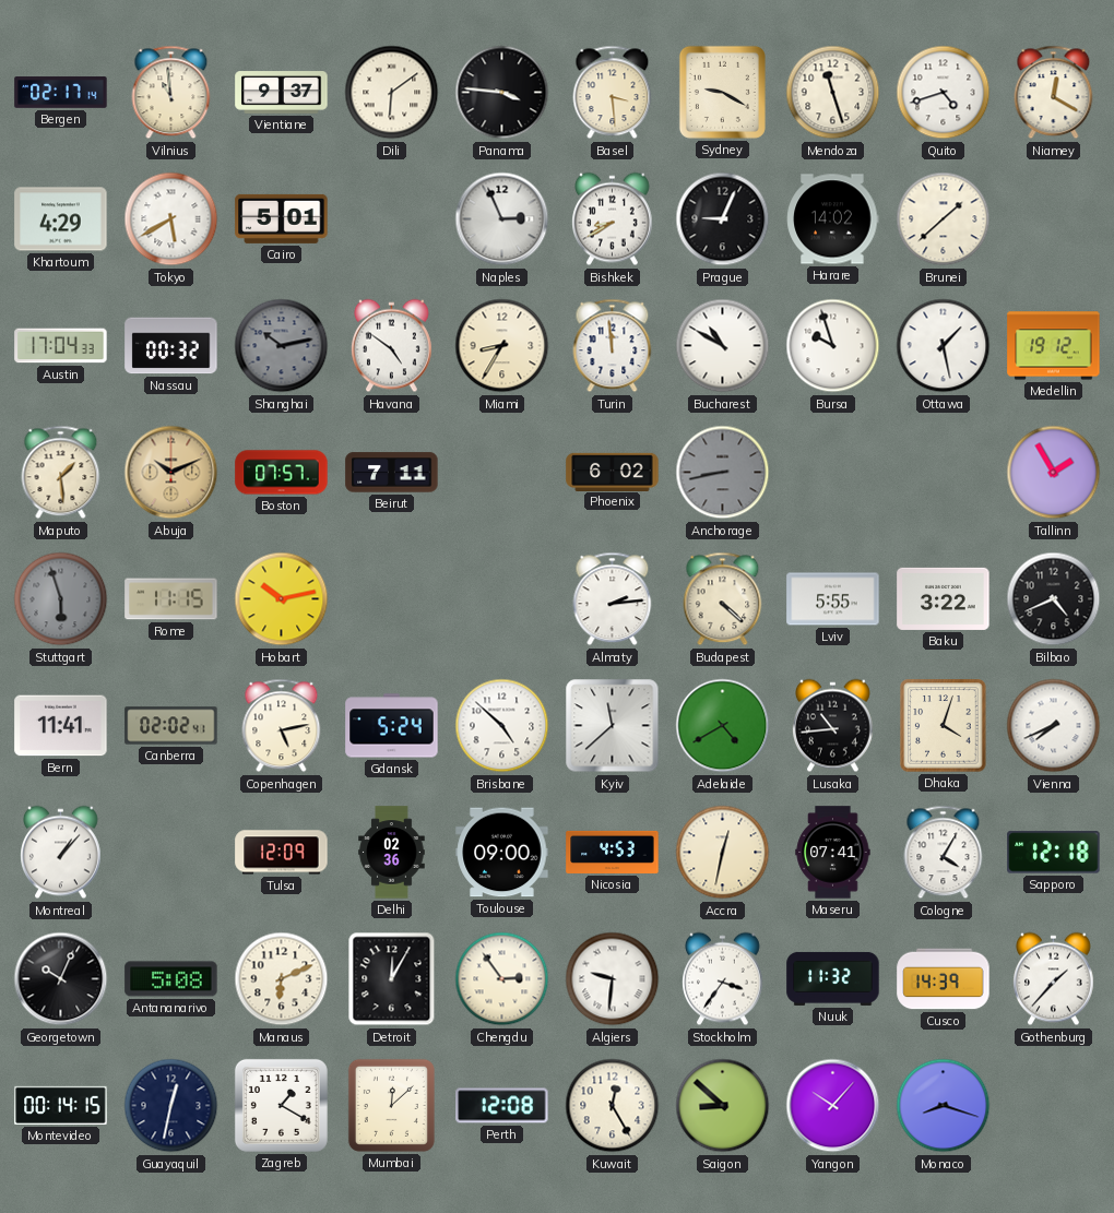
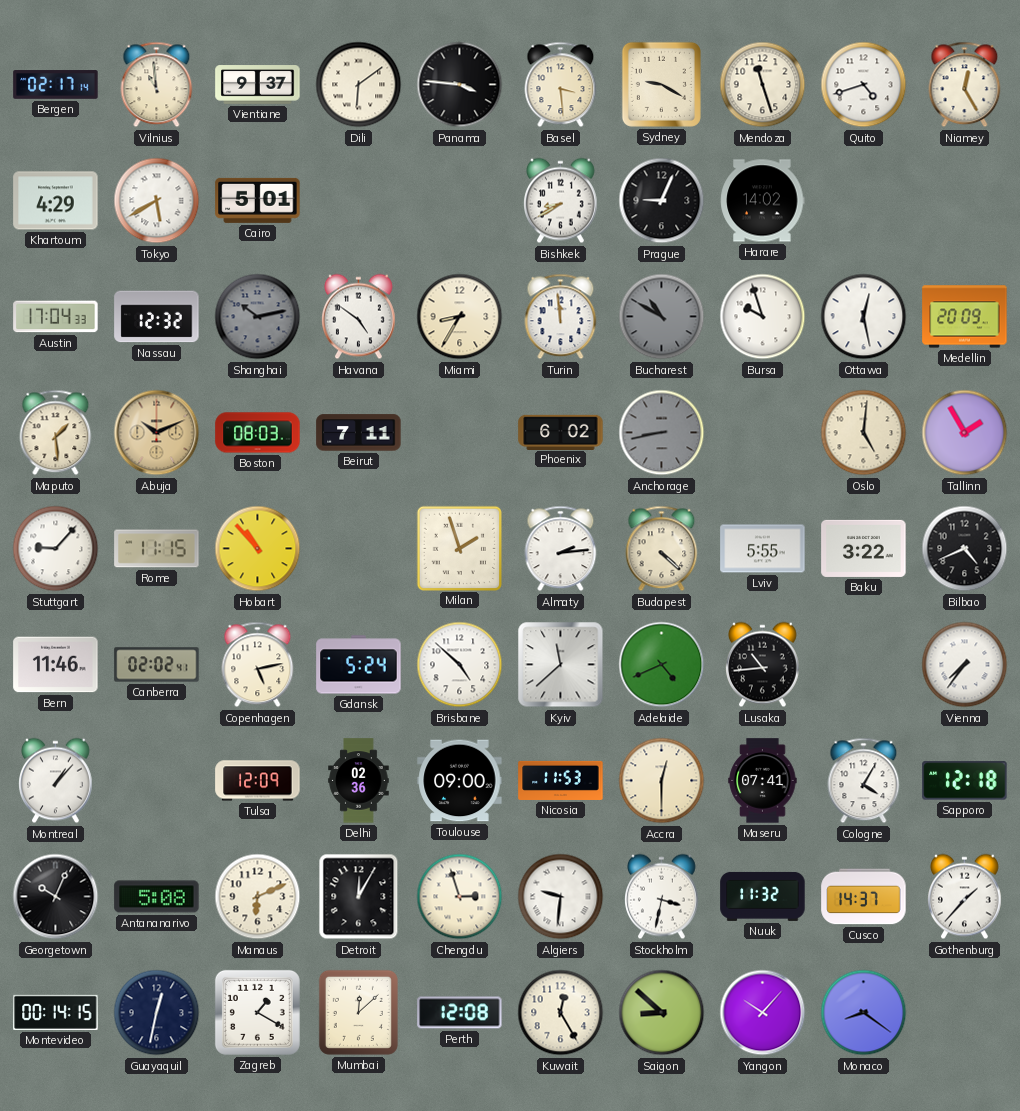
Niamey: 12:20 -> 12:25 (965, 85)
Naples: 2:56 -> none (502, 219)
Brunei: 1:38 -> none (944, 219)
Nassau: 00:32 -> 12:32 (157, 317)
Bucharest dial: white -> grey (662, 317)
Ottawa: 1:28 -> 12:28 (864, 317)
Medellin: 19:12 -> 20:09 (965, 317)
Boston: 07:57 -> 08:03 (258, 433)
Oslo: none -> 5:01 (864, 433)
Stuttgart: 5:57 -> 9:07 (56, 549)
Stuttgart dial: grey -> white (56, 549)
Hobart: 10:13 -> 10:53 (258, 549)
Milan: none -> 1:57 (459, 548)
Bern: 11:41 -> 11:46 (56, 665)
Adelaide: 4:40 -> 4:41 (662, 665)
Dhaka: 4:03 -> none (944, 726)
Vienna: 7:41 -> 7:36 (965, 665)
Nicosia: 4:53 -> 11:53 (561, 780)
Accra: 12:32 -> 12:30 (662, 781)
Chengdu: 2:54 -> 2:57 (460, 897)
Stockholm: 3:36 -> 3:32 (662, 897)
Cusco: 14:39 -> 14:37 (864, 897)
Monaco: 8:18 -> 8:21 (864, 1013)
